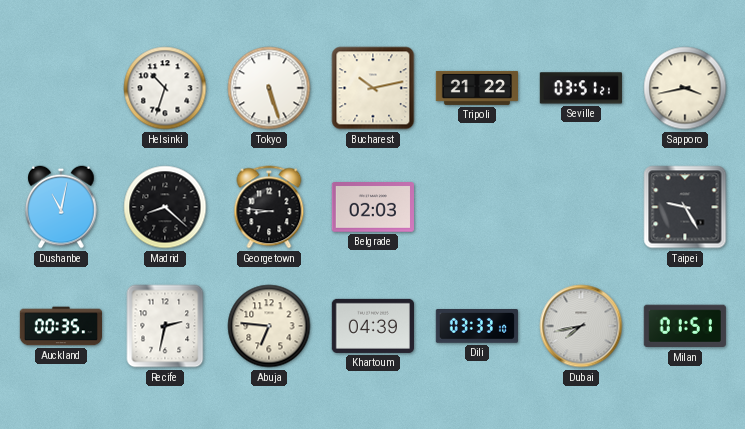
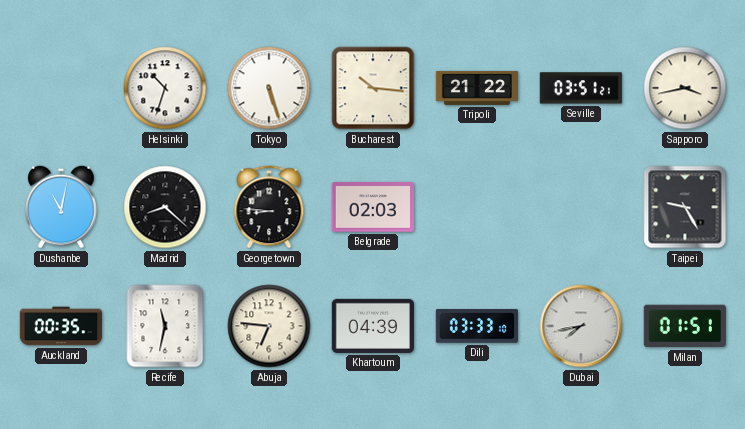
Bucharest: 10:13 -> 10:16 (373, 88)
Recife: 2:32 -> 11:32 (165, 326)
